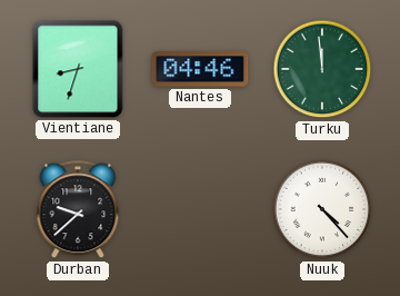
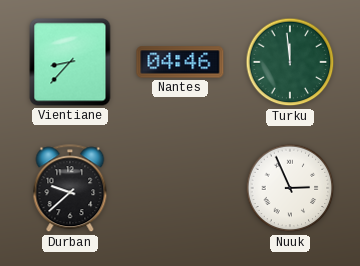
Vientiane: 8:33 -> 8:37 (70, 62)
Nuuk: 4:23 -> 2:56 (290, 188)
